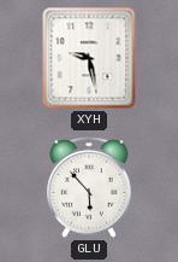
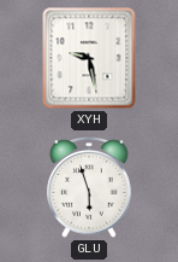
GLU: 5:53 -> 5:57 (89, 187)
